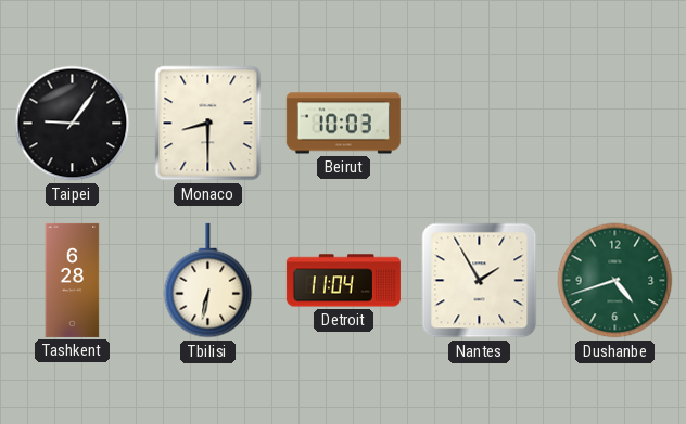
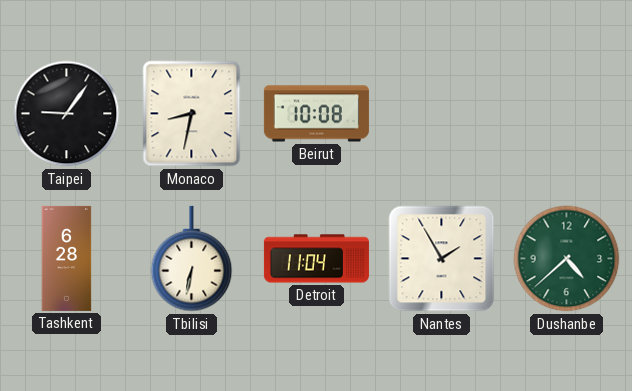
Monaco: 8:30 -> 8:32 (192, 114)
Beirut: 10:03 -> 10:08 (316, 114)
Dushanbe: 4:42 -> 4:38 (567, 259)
